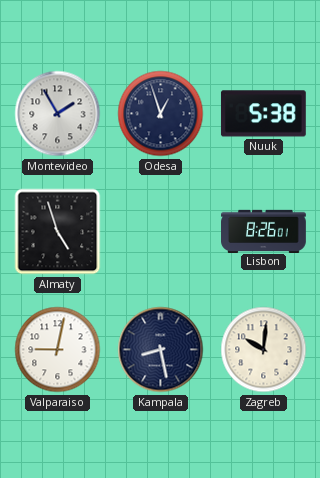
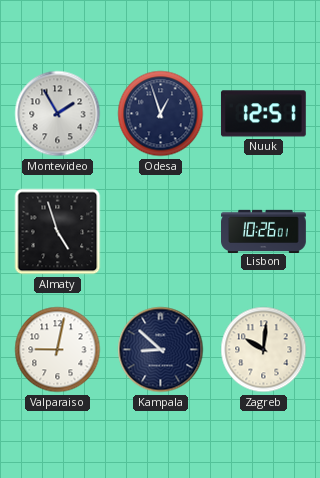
Nuuk: 5:38 -> 12:51 (263, 114)
Lisbon: 8:26 -> 10:26 (264, 231)
Kampala: 8:28 -> 8:52 (161, 350)
